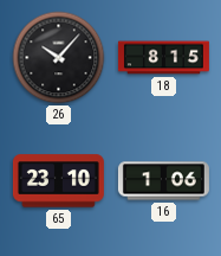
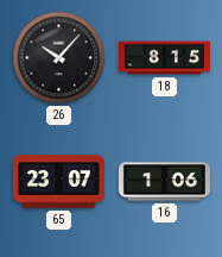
65: 23:10 -> 23:07 (58, 182)
